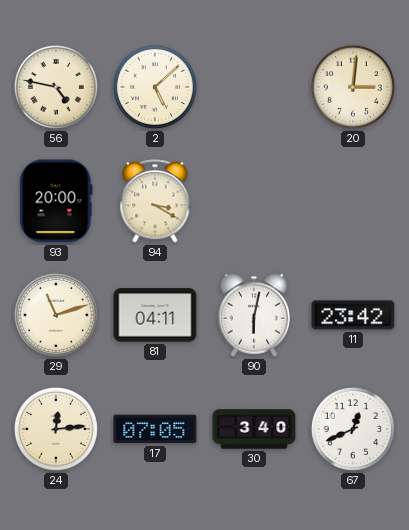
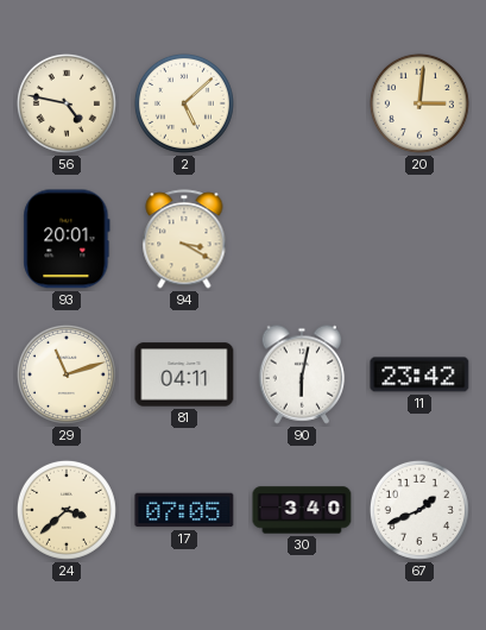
93: 20:00 -> 20:01 (67, 239)
24: 12:14 -> 3:38 (67, 510)
67: 12:41 -> 1:41 (419, 510)
